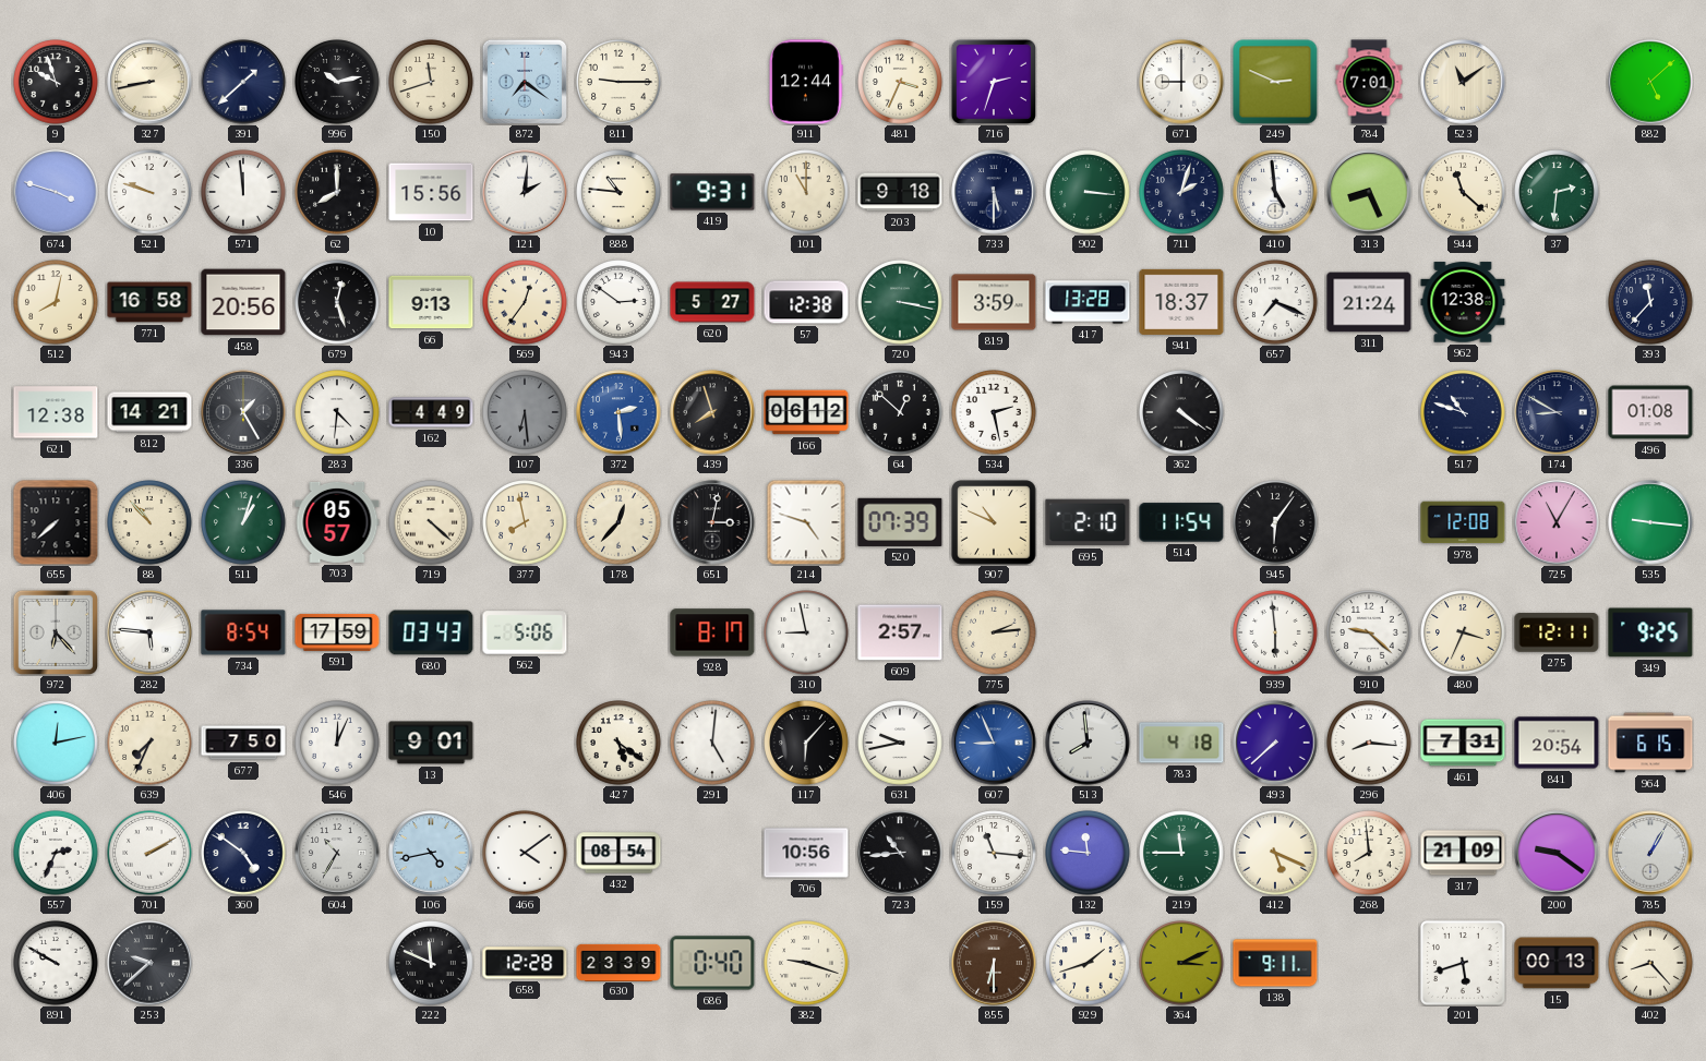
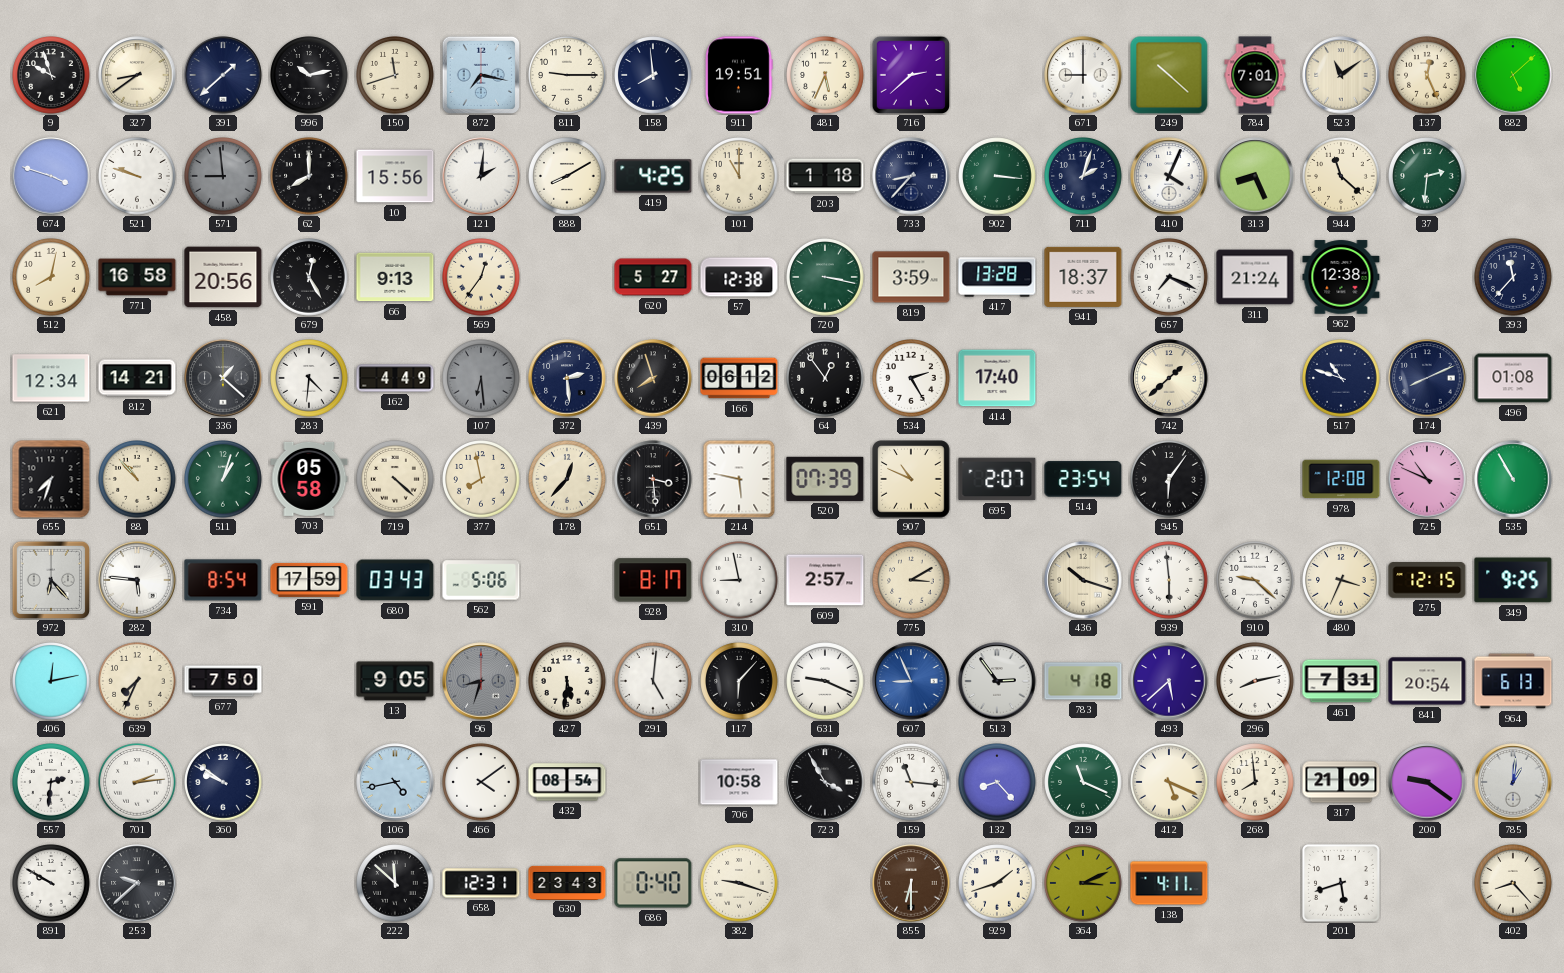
327: 8:43 -> 8:39 (137, 75)
872: 7:21 -> 7:17 (480, 74)
158: none -> 7:59 (653, 75)
911: 12:44 -> 19:51 (739, 75)
481: 3:34 -> 5:34 (825, 75)
716: 2:33 -> 2:38 (910, 74)
249: 2:49 -> 10:22 (1169, 75)
137: none -> 12:26 (1427, 75)
571: 11:59 -> 8:59 (223, 176)
571 dial: white -> grey (223, 176)
888: 10:46 -> 8:10 (567, 176)
419: 9:31 -> 4:25 (653, 176)
203: 9:18 -> 1:18 (825, 176)
733: 5:30 -> 8:37 (911, 176)
410: 4:59 -> 4:04 (1169, 176)
679: 12:27 -> 12:25 (309, 277)
943: 2:51 -> none (618, 302)
621: 12:38 -> 12:34 (51, 378)
336: 1:25 -> 1:22 (223, 378)
372 dial: blue -> navy (567, 378)
64: 12:52 -> 12:54 (825, 378)
534: 2:28 -> 2:25 (911, 378)
414: none -> 17:40 (997, 378)
362: 4:21 -> none (1181, 412)
742: none -> 1:38 (1169, 378)
174: 8:50 -> 8:11 (1427, 378)
655: 7:38 -> 7:33 (51, 479)
703: 05:57 -> 05:58 (309, 479)
651: 3:02 -> 3:29 (653, 479)
214: 4:48 -> 5:47 (739, 479)
695: 2:10 -> 2:07 (997, 479)
514: 11:54 -> 23:54 (1083, 479)
725: 11:05 -> 10:49 (1427, 479)
535: 9:16 -> 10:55 (1513, 479)
775: 2:14 -> 3:10 (911, 580)
436: none -> 10:18 (1083, 580)
275: 12:11 -> 12:15 (1427, 580)
546: 12:04 -> none (337, 743)
13: 9:01 -> 9:05 (395, 681)
96: none -> 8:33 (481, 681)
427: 5:21 -> 5:31 (567, 681)
631: 9:43 -> 9:19 (825, 681)
513: 7:59 -> 2:54 (997, 681)
493: 7:38 -> 5:38 (1169, 681)
296: 8:16 -> 8:13 (1255, 681)
964: 6:15 -> 6:13 (1513, 681)
557: 2:34 -> 2:31 (51, 782)
701: 2:10 -> 2:14 (137, 782)
360: 4:51 -> 9:51 (223, 782)
604: 10:35 -> none (337, 853)
706: 10:56 -> 10:58 (739, 782)
723: 10:44 -> 3:55 (825, 782)
132: 11:46 -> 8:23 (997, 782)
219: 11:45 -> 11:19 (1083, 782)
785: 1:05 -> 1:01 (1513, 782)
222: 11:49 -> 11:52 (395, 883)
658: 12:28 -> 12:31 (481, 883)
630: 23:39 -> 23:43 (567, 882)
138: 9:11 -> 4:11 (1169, 883)
15: 00:13 -> none (1557, 963)
